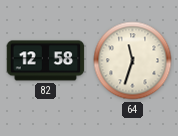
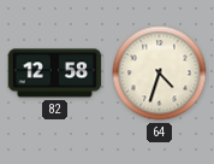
64: 11:33 -> 4:33 (160, 74)
